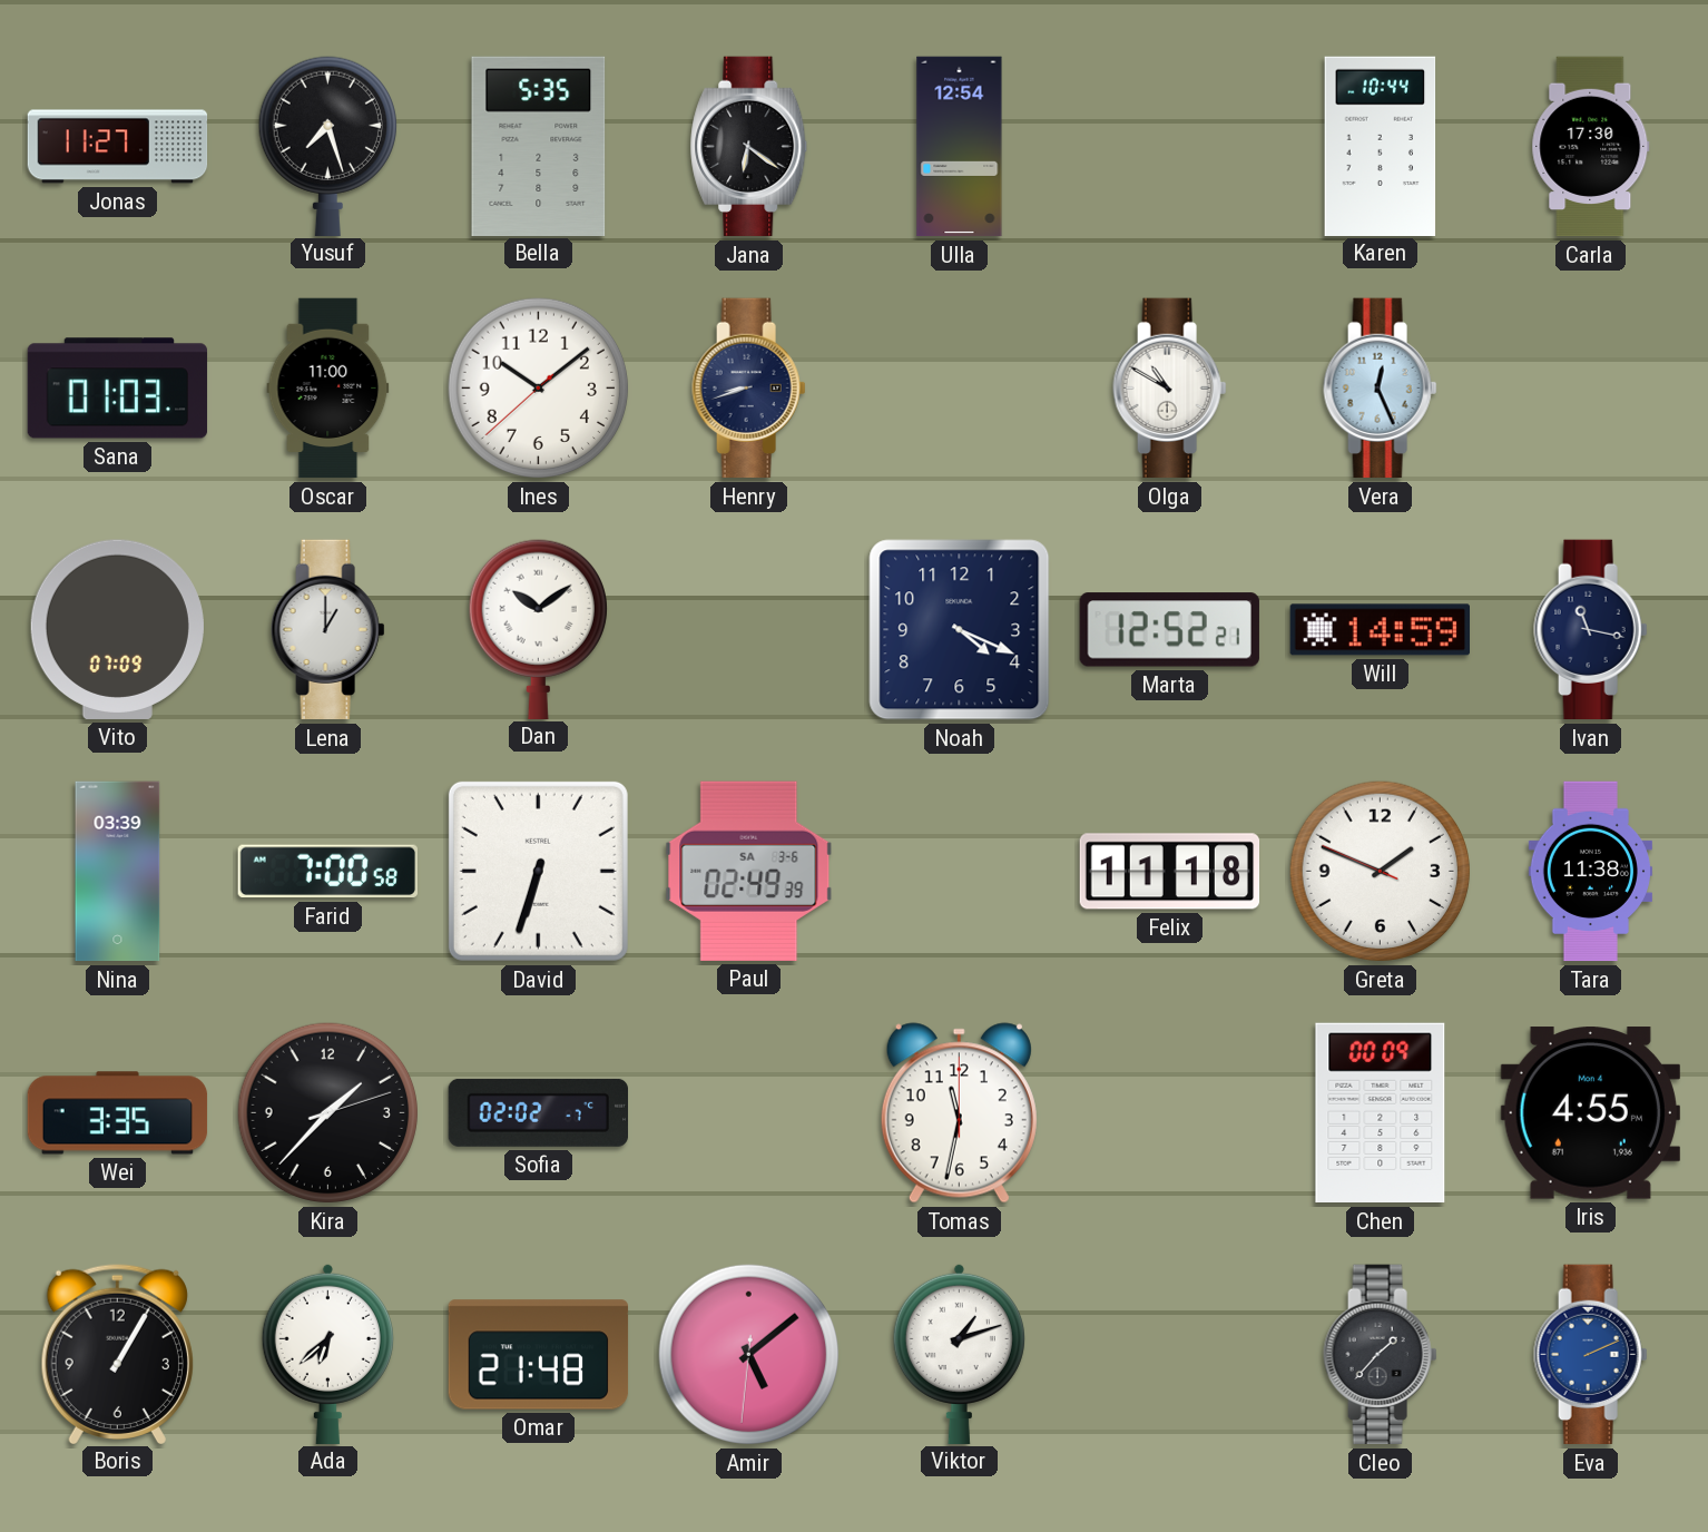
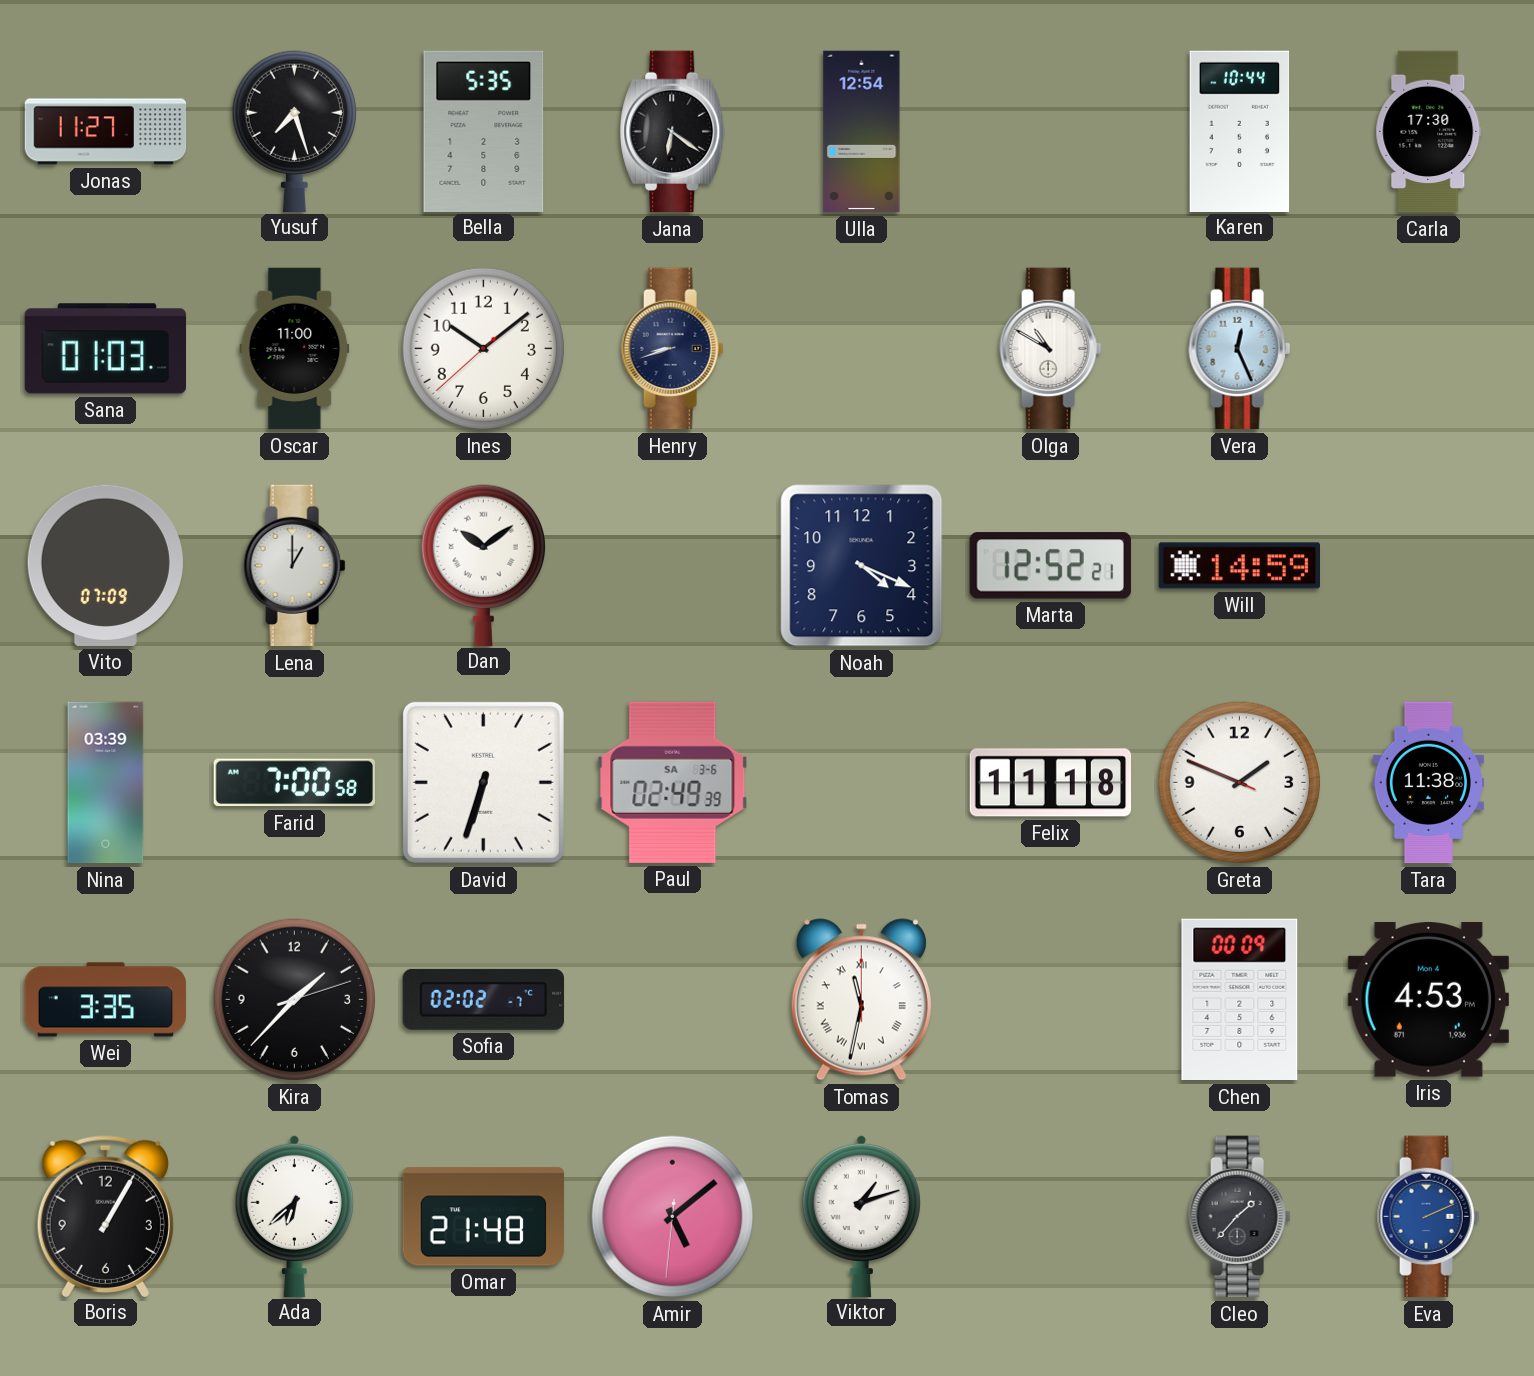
Ivan: 11:17 -> none (1591, 630)
Tomas numerals: Arabic -> Roman (861, 1000)
Iris: 4:55 -> 4:53 (1428, 1000)
